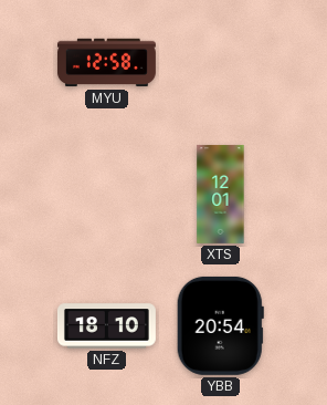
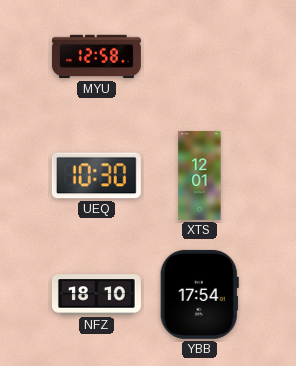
UEQ: none -> 10:30 (96, 176)
YBB: 20:54 -> 17:54 (199, 294)
